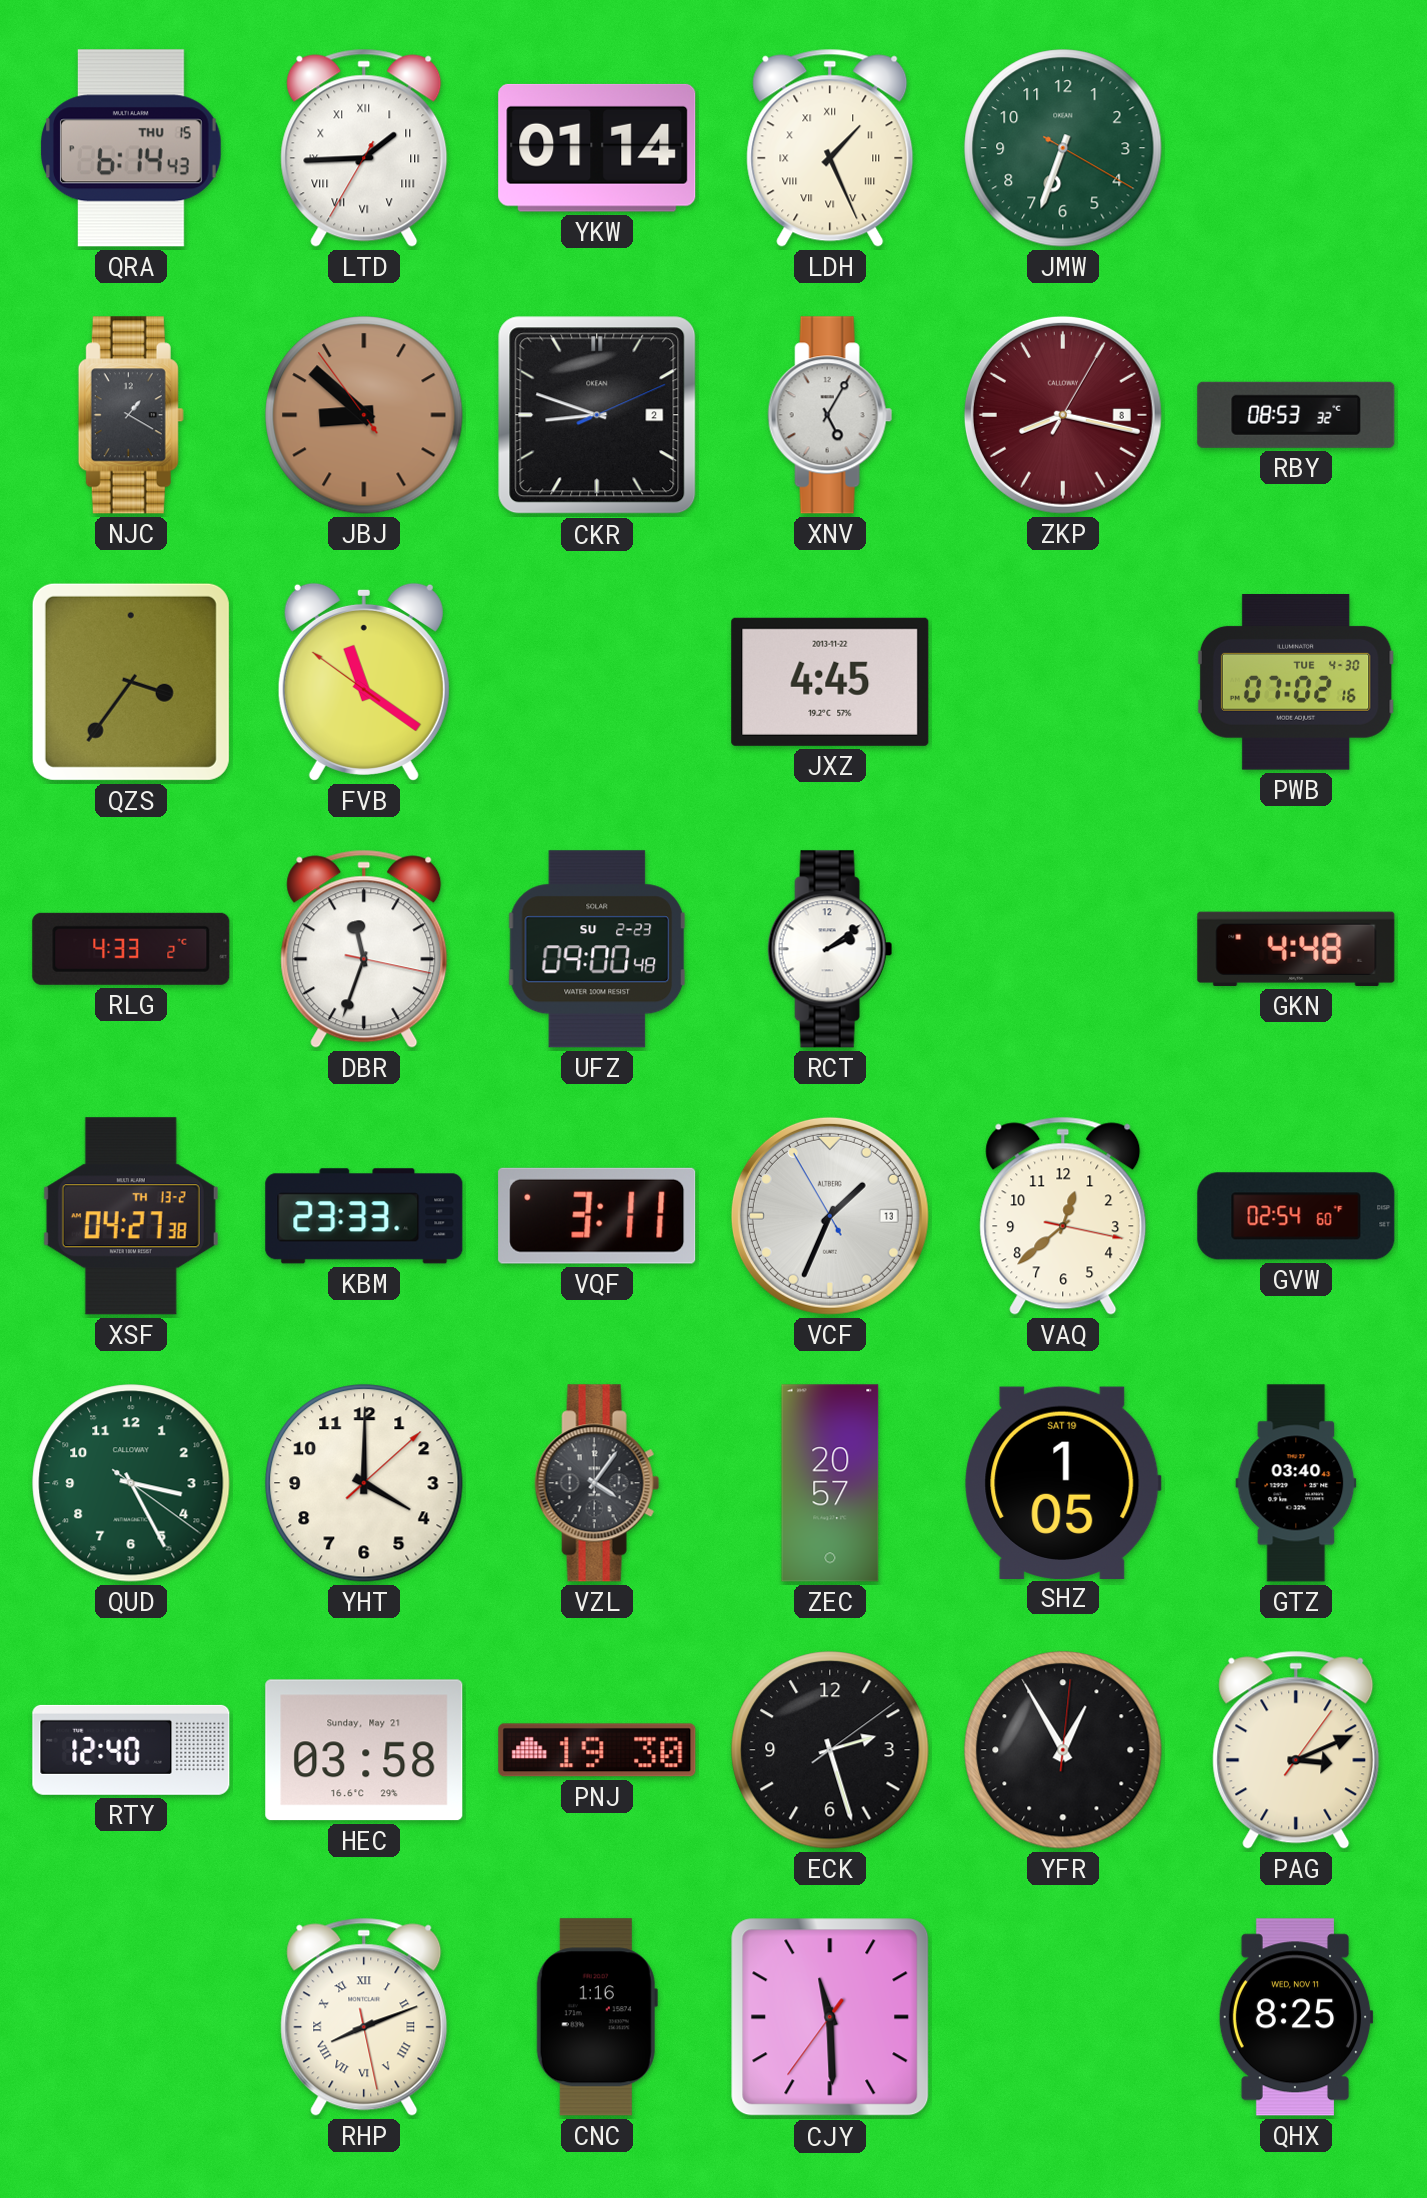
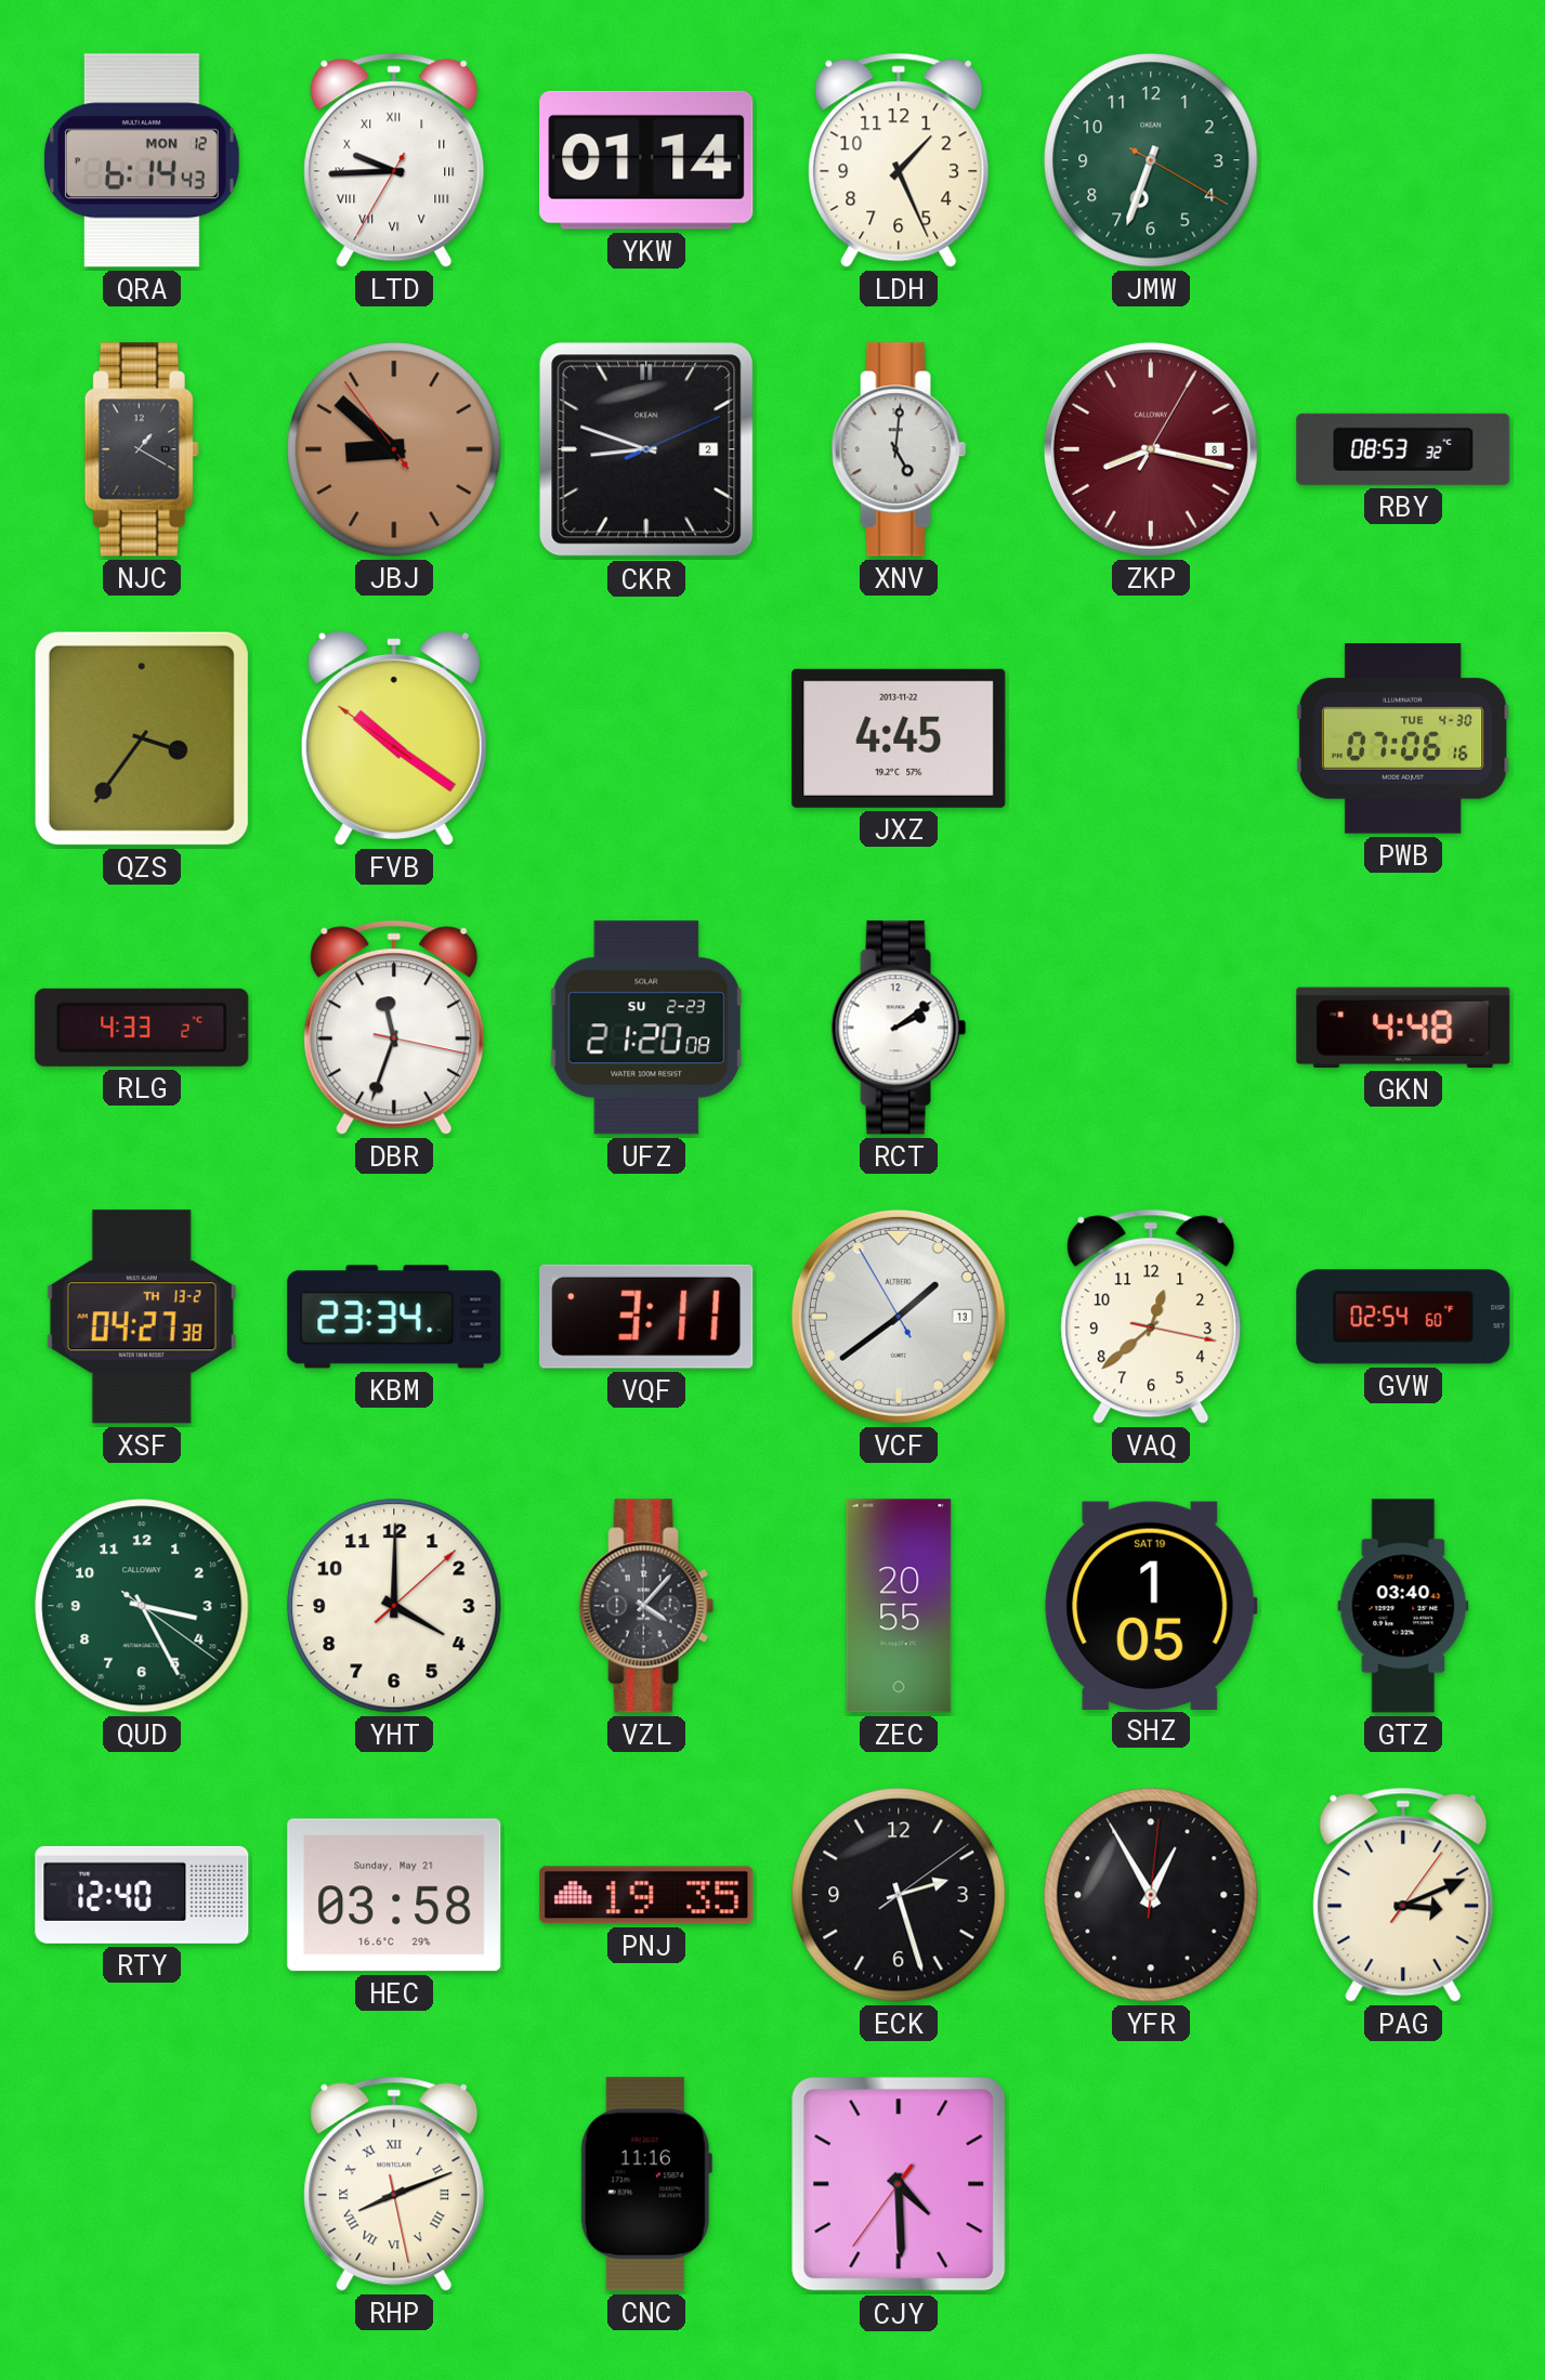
QRA date: THU 15 -> MON 12 (143, 160)
LTD: 1:44 -> 9:44 (394, 160)
LDH numerals: Roman -> Arabic (899, 160)
XNV: 5:05 -> 5:01 (899, 449)
FVB: 11:20 -> 10:20 (394, 738)
PWB: 07:02 -> 07:06 (1403, 740)
UFZ: 09:00 -> 21:20 (646, 1028)
KBM: 23:33 -> 23:34 (394, 1317)
VCF: 1:33 -> 1:38 (899, 1317)
VZL: 4:06 -> 4:07 (646, 1606)
ZEC: 20:57 -> 20:55 (899, 1606)
PNJ: 19:30 -> 19:35 (646, 1895)
CNC: 1:16 -> 11:16 (646, 2184)
CJY: 11:29 -> 4:29 (899, 2184)
QHX: 8:25 -> none (1296, 2017)
